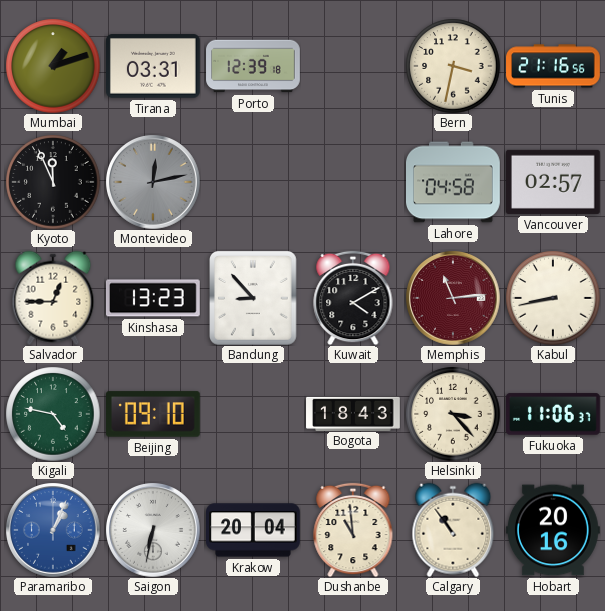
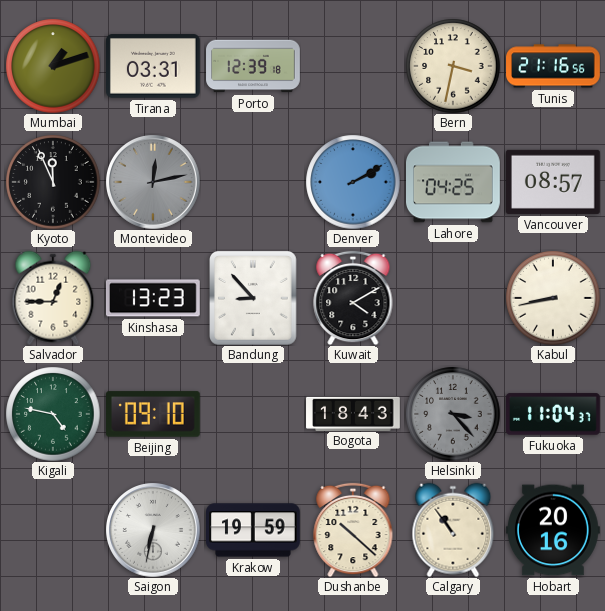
Denver: none -> 2:10 (353, 182)
Lahore: 04:58 -> 04:25 (454, 182)
Vancouver: 02:57 -> 08:57 (554, 182)
Memphis: 11:14 -> none (453, 298)
Helsinki dial: cream -> grey (453, 414)
Fukuoka: 11:06 -> 11:04 (554, 414)
Paramaribo: 1:04 -> none (53, 530)
Krakow: 20:04 -> 19:59 (254, 530)
Dushanbe: 10:59 -> 10:22 (353, 530)
